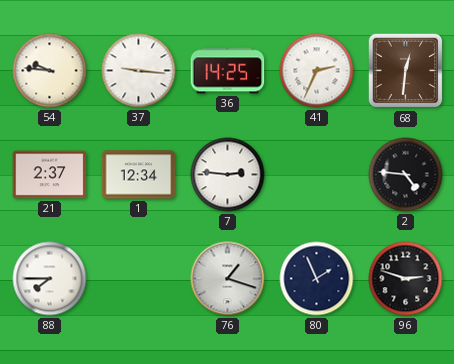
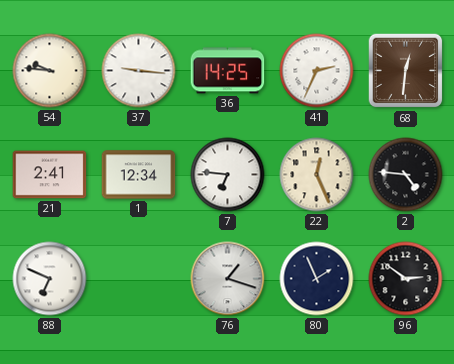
21: 2:37 -> 2:41 (50, 175)
7: 2:46 -> 6:46 (228, 175)
22: none -> 12:26 (317, 175)
88: 7:45 -> 6:49 (50, 279)
96: 2:48 -> 2:51 (406, 279)
